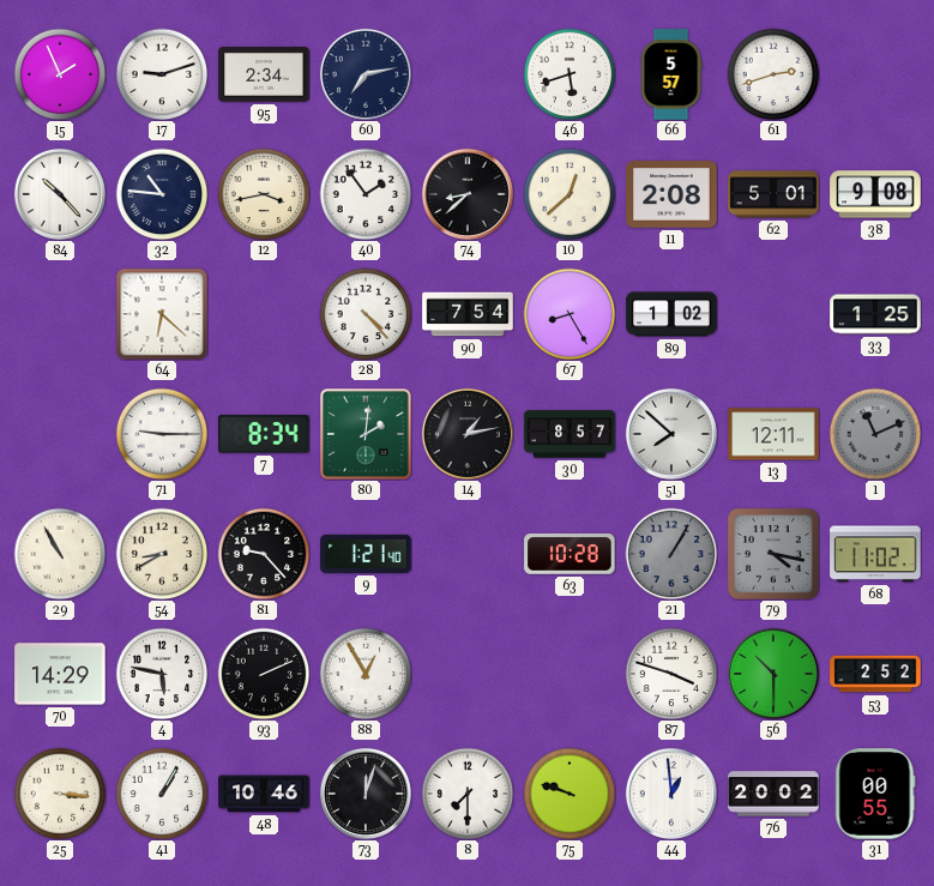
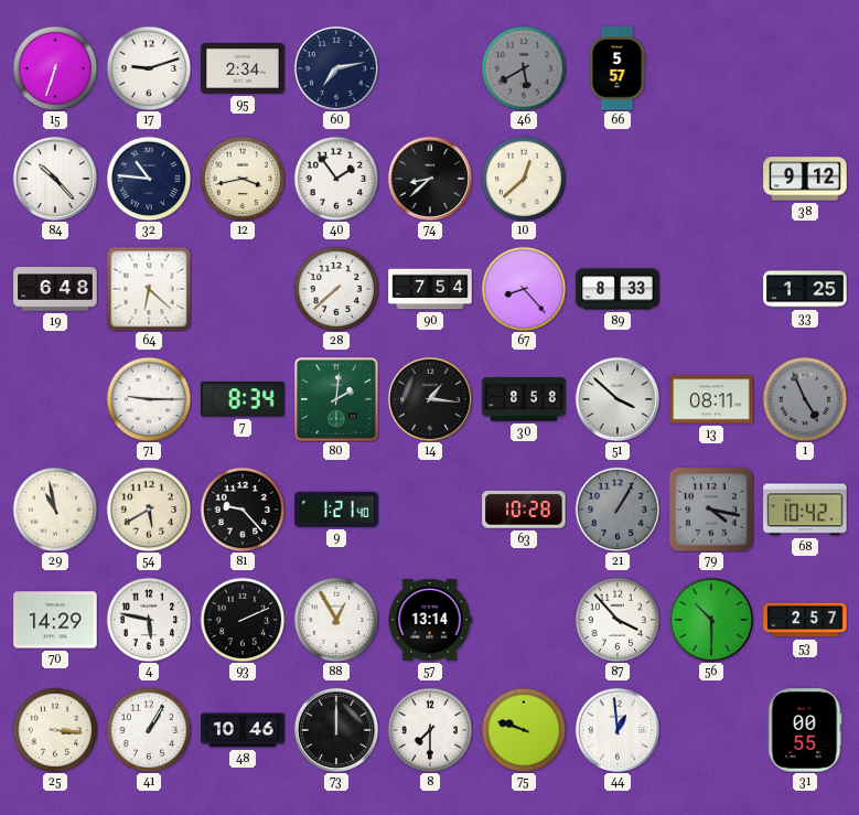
15: 1:56 -> 6:33 (55, 68)
46: 5:42 -> 5:40 (524, 68)
46 dial: white -> grey (524, 68)
61: 2:42 -> none (773, 74)
11: 2:08 -> none (671, 194)
62: 5:01 -> none (773, 194)
38: 9:08 -> 9:12 (805, 179)
19: none -> 6:48 (55, 289)
28: 4:23 -> 7:38 (336, 289)
67: 8:25 -> 8:23 (524, 289)
89: 1:02 -> 8:33 (618, 289)
14: 1:13 -> 1:16 (430, 399)
30: 8:57 -> 8:58 (524, 399)
51: 7:52 -> 3:52 (618, 399)
13: 12:11 -> 08:11 (711, 399)
1: 11:11 -> 4:56 (805, 399)
29: 10:55 -> 10:58 (55, 510)
54: 8:40 -> 5:40 (149, 510)
68: 11:02 -> 10:42 (805, 510)
57: none -> 13:14 (430, 620)
87: 3:48 -> 3:53 (618, 620)
53: 2:52 -> 2:57 (805, 620)
73: 12:03 -> 12:00 (336, 730)
76: 20:02 -> none (773, 794)
